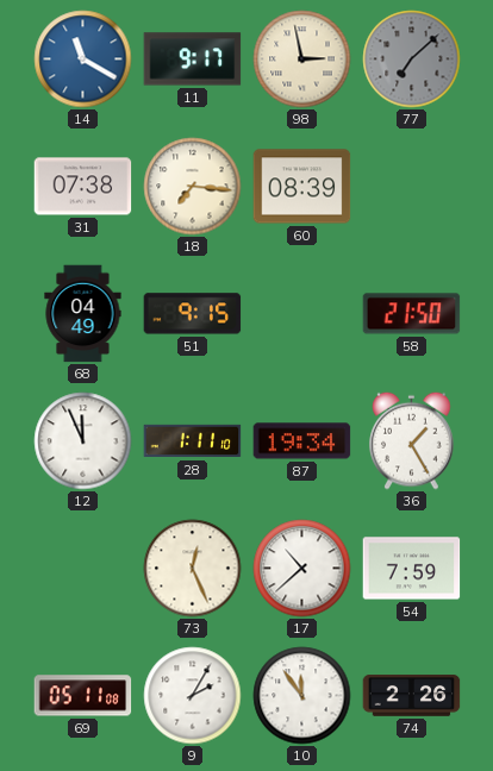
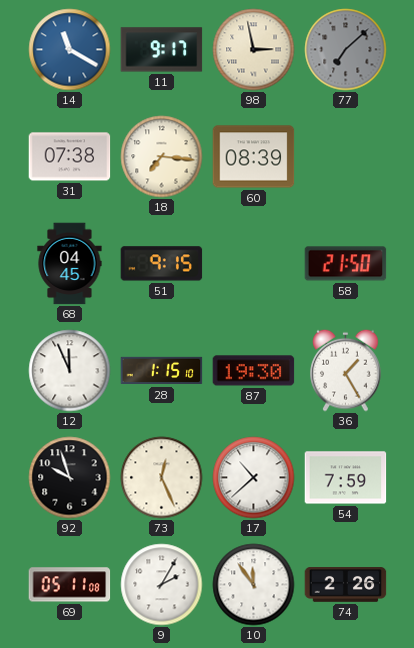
68: 04:49 -> 04:45 (70, 264)
28: 1:11 -> 1:15 (162, 371)
87: 19:34 -> 19:30 (254, 371)
92: none -> 9:57 (70, 478)
